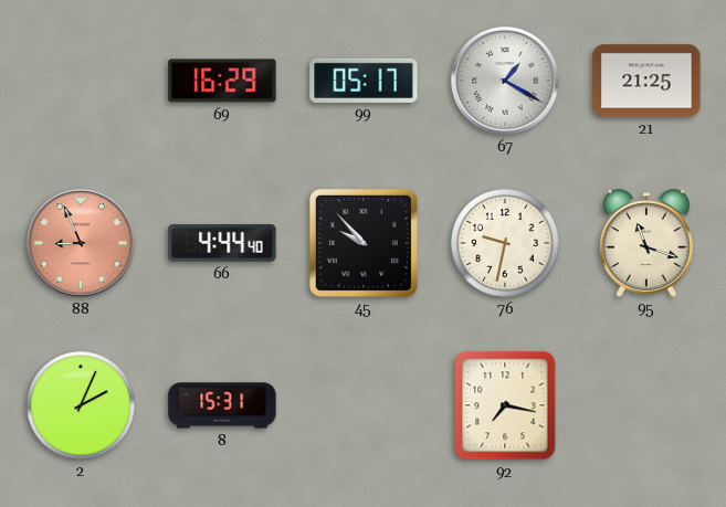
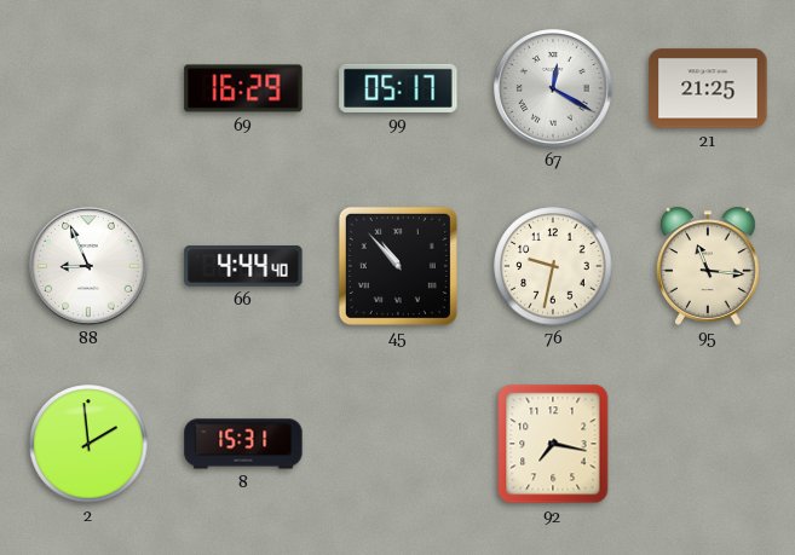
67: 1:20 -> 12:20 (553, 88)
88 dial: salmon -> white (88, 266)
45: 9:53 -> 10:53 (398, 266)
95: 11:18 -> 11:16 (709, 266)
2: 2:04 -> 1:59 (88, 444)
